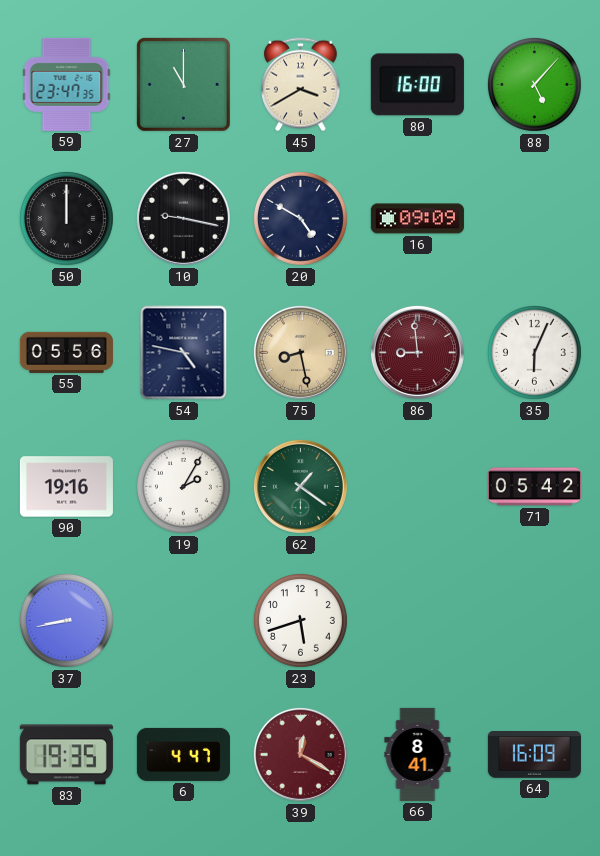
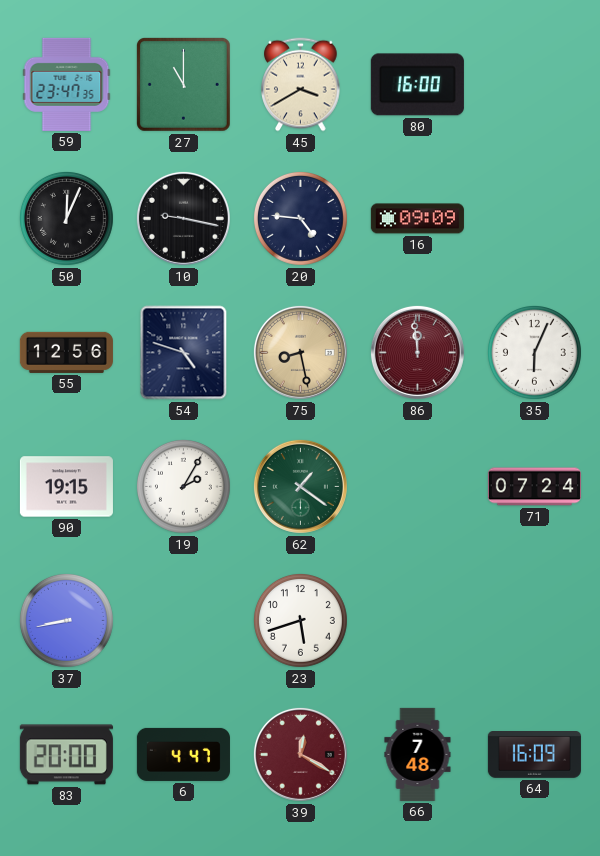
88: 5:07 -> none (534, 84)
50: 12:00 -> 12:04 (66, 218)
20: 4:50 -> 4:46 (300, 218)
55: 05:56 -> 12:56 (66, 352)
54: 4:47 -> 4:48 (184, 353)
86: 8:59 -> 11:59 (417, 352)
90: 19:16 -> 19:15 (66, 487)
71: 05:42 -> 07:24 (534, 487)
83: 19:35 -> 20:00 (66, 755)
66: 8:41 -> 7:48 (418, 754)
